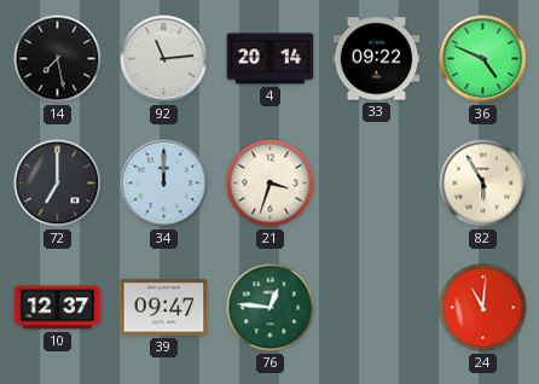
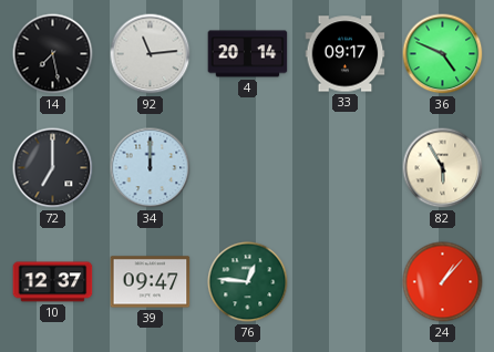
33: 09:22 -> 09:17 (346, 54)
21: 3:33 -> none (271, 184)
24: 11:01 -> 1:07 (443, 282)
